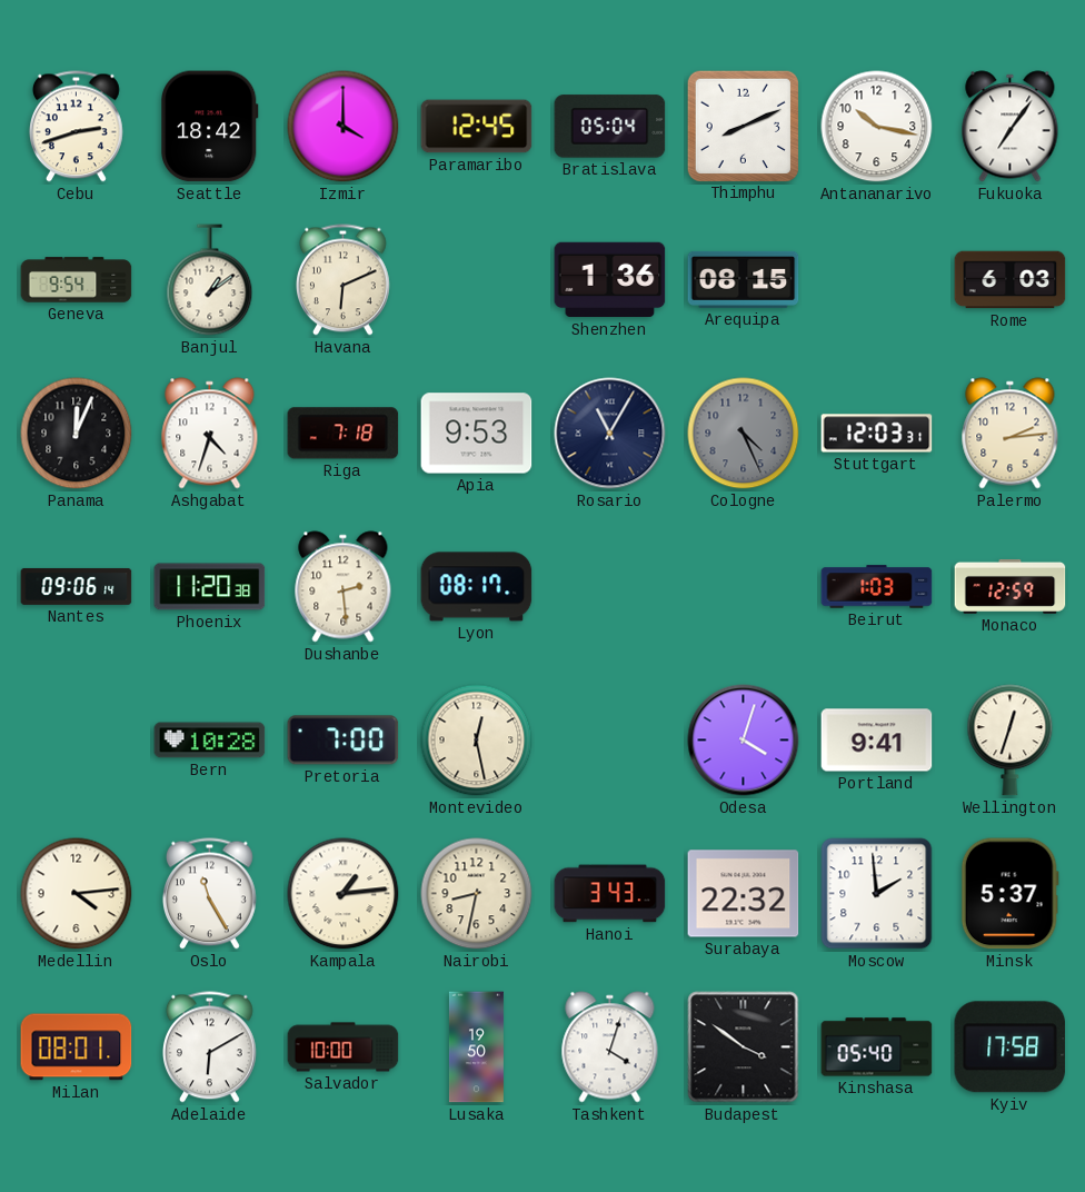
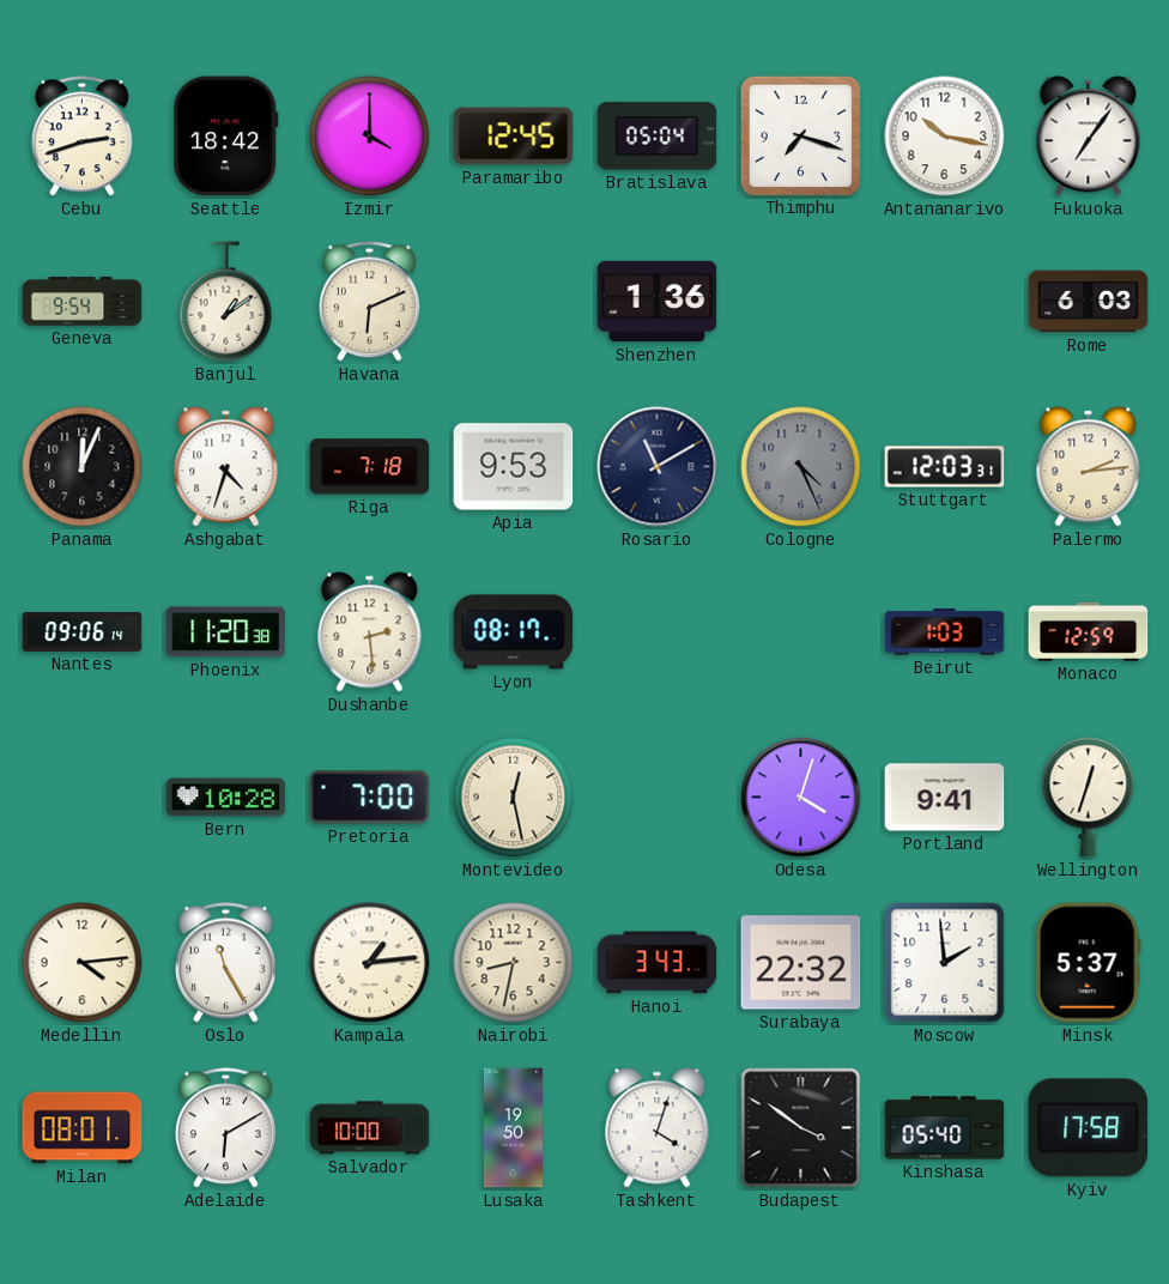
Thimphu: 8:11 -> 7:18 (800, 135)
Arequipa: 08:15 -> none (744, 279)
Rosario: 11:05 -> 11:10 (658, 467)
